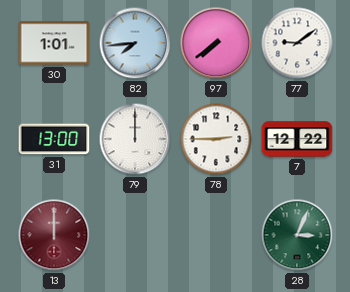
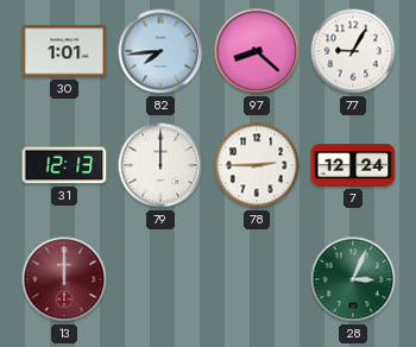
97: 7:39 -> 8:22 (257, 51)
77: 9:09 -> 9:05 (353, 51)
31: 13:00 -> 12:13 (64, 165)
7: 12:22 -> 12:24 (353, 165)
